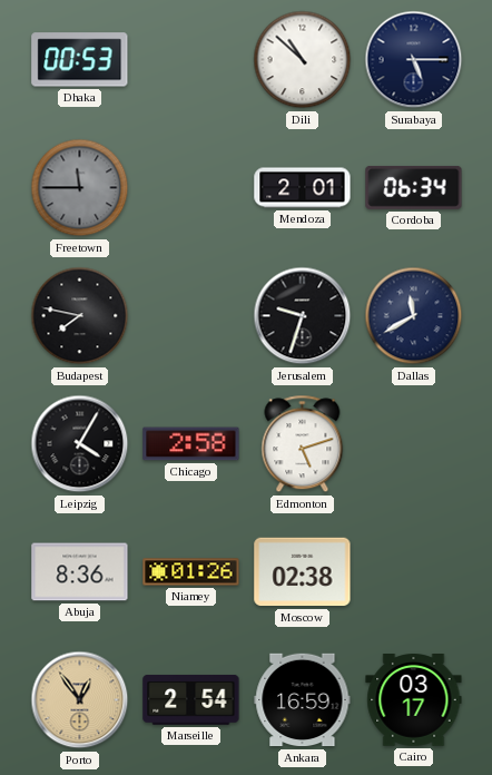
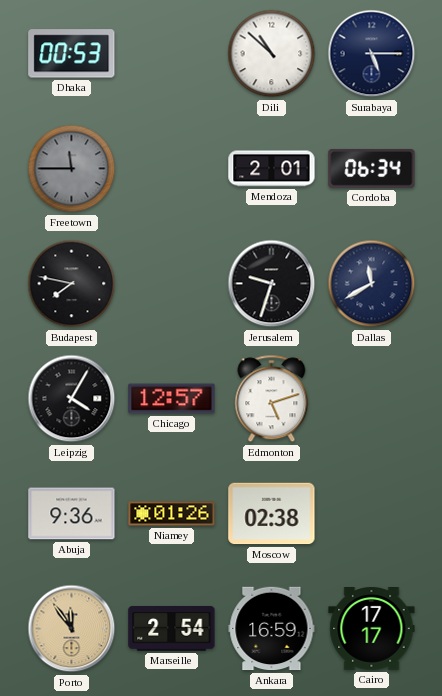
Chicago: 2:58 -> 12:57 (172, 399)
Abuja: 8:36 -> 9:36 (72, 514)
Porto: 12:54 -> 11:54 (72, 629)
Cairo: 03:17 -> 17:17 (372, 629)
